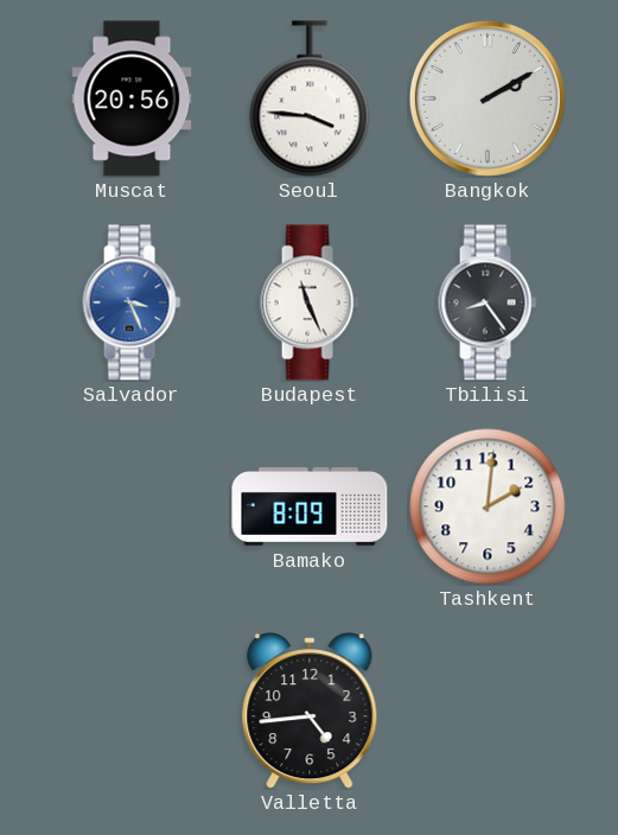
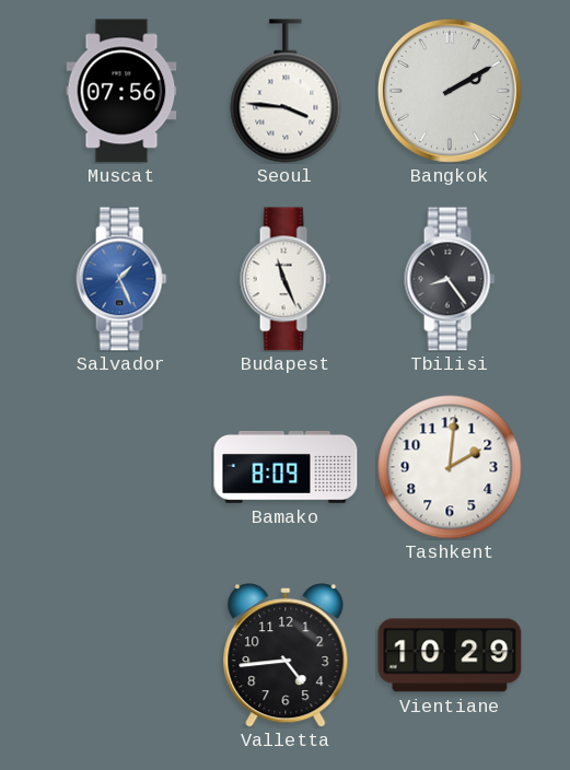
Muscat: 20:56 -> 07:56 (121, 91)
Salvador: 3:26 -> 1:26 (121, 279)
Vientiane: none -> 10:29 (450, 655)
